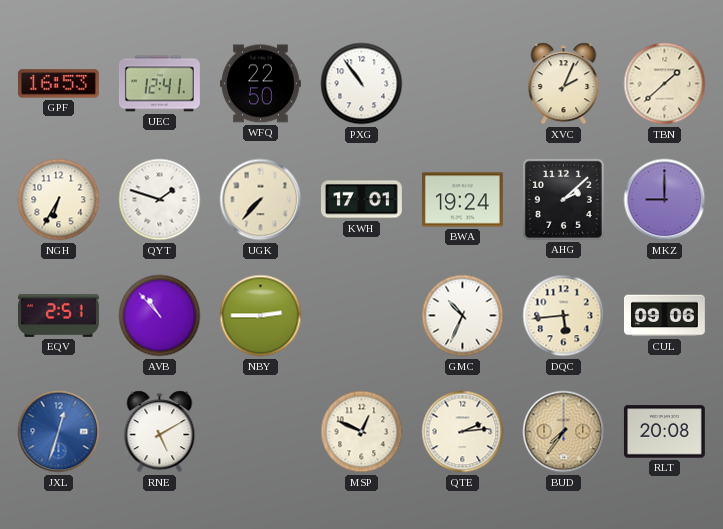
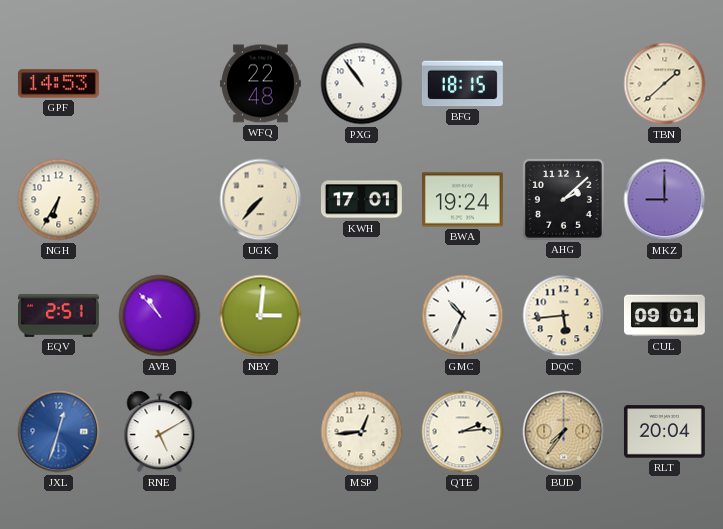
GPF: 16:53 -> 14:53 (58, 84)
UEC: 12:41 -> none (159, 84)
WFQ: 22:50 -> 22:48 (260, 84)
BFG: none -> 18:15 (462, 84)
XVC: 2:04 -> none (564, 84)
QYT: 1:48 -> none (160, 200)
NBY: 2:45 -> 3:01 (261, 316)
CUL: 09:06 -> 09:01 (665, 316)
MSP: 12:49 -> 12:44 (362, 432)
RLT: 20:08 -> 20:04 (664, 432)
